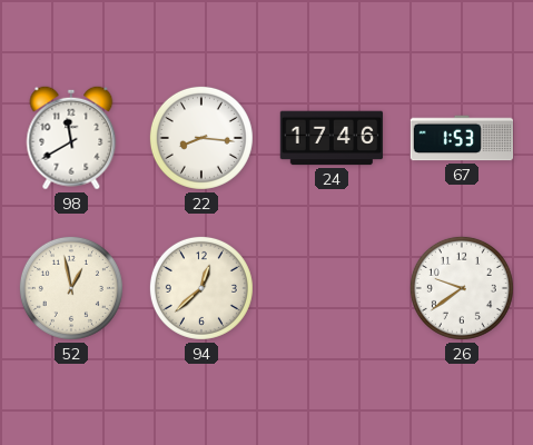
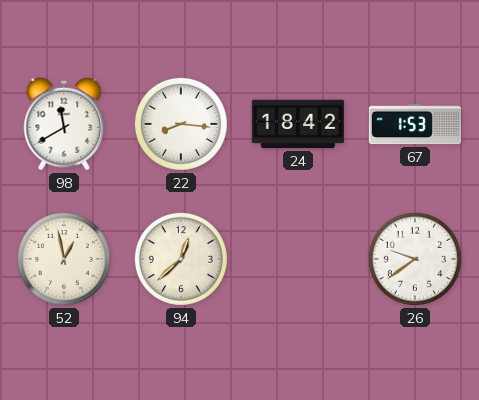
24: 17:46 -> 18:42 (298, 124)
